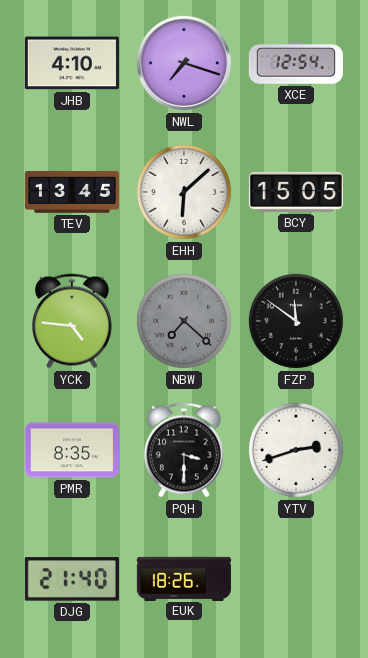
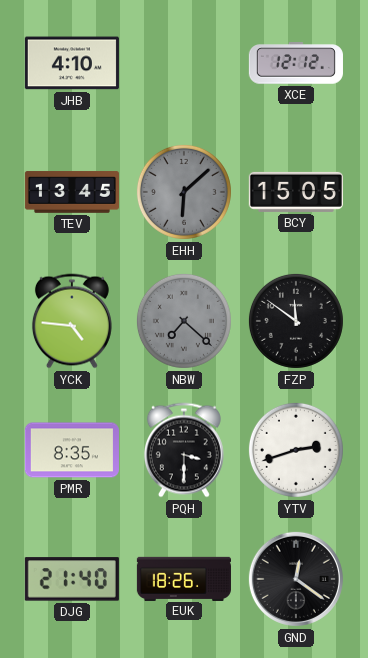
NWL: 7:18 -> none (184, 63)
XCE: 12:54 -> 12:12 (296, 63)
EHH dial: white -> grey (184, 192)
GND: none -> 12:21 (296, 579)
